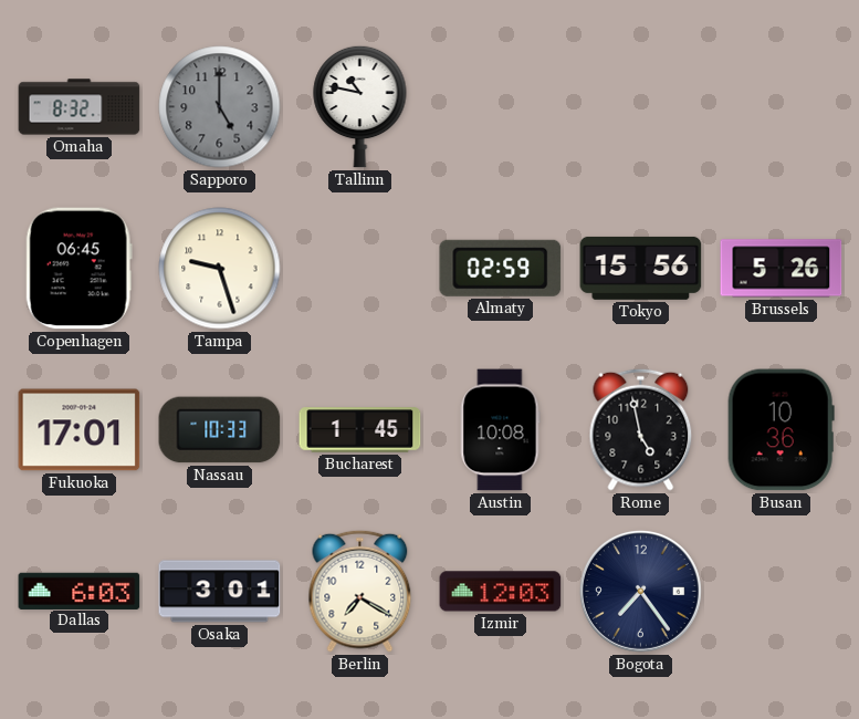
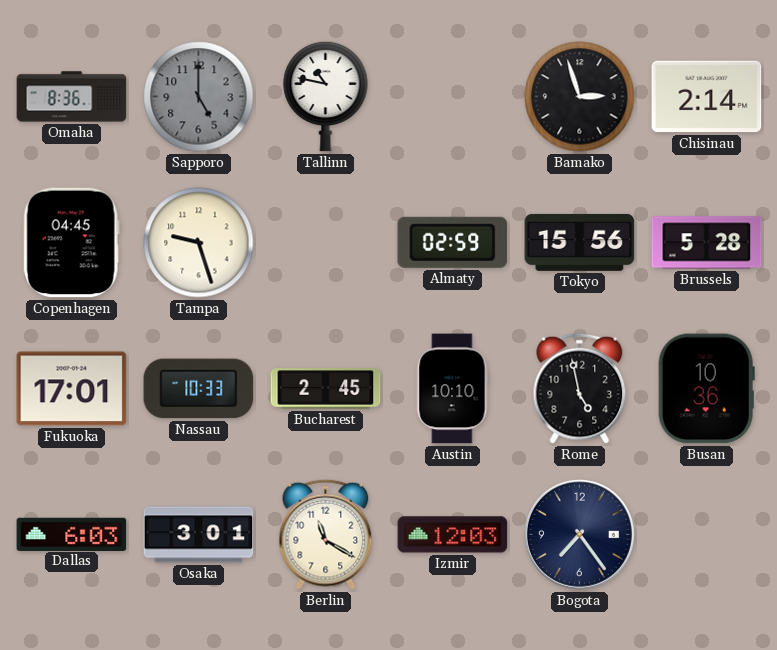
Omaha: 8:32 -> 8:36 (72, 97)
Bamako: none -> 2:57 (580, 97)
Chisinau: none -> 2:14 (707, 97)
Copenhagen: 06:45 -> 04:45 (71, 243)
Brussels: 5:26 -> 5:28 (707, 243)
Bucharest: 1:45 -> 2:45 (326, 389)
Austin: 10:08 -> 10:10 (453, 389)
Berlin: 7:20 -> 11:20 (326, 534)
